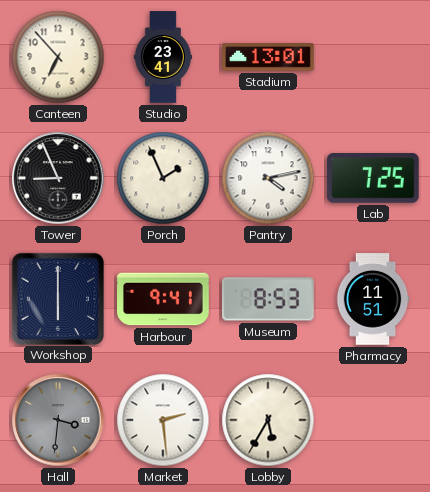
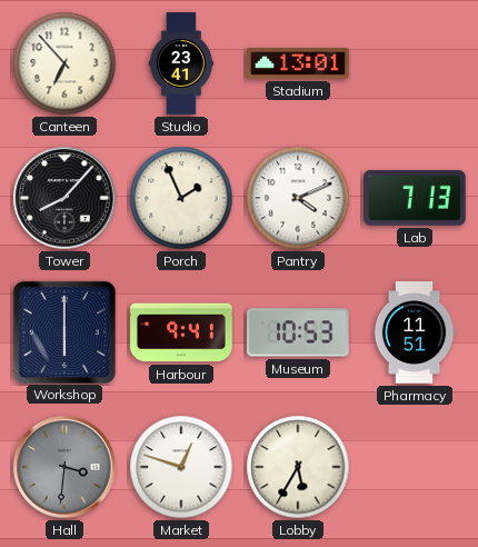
Tower: 8:56 -> 8:07 (64, 198)
Pantry: 4:13 -> 4:11 (298, 198)
Lab: 7:25 -> 7:13 (415, 199)
Museum: 8:53 -> 10:53 (299, 332)
Market: 2:29 -> 12:48 (181, 467)
